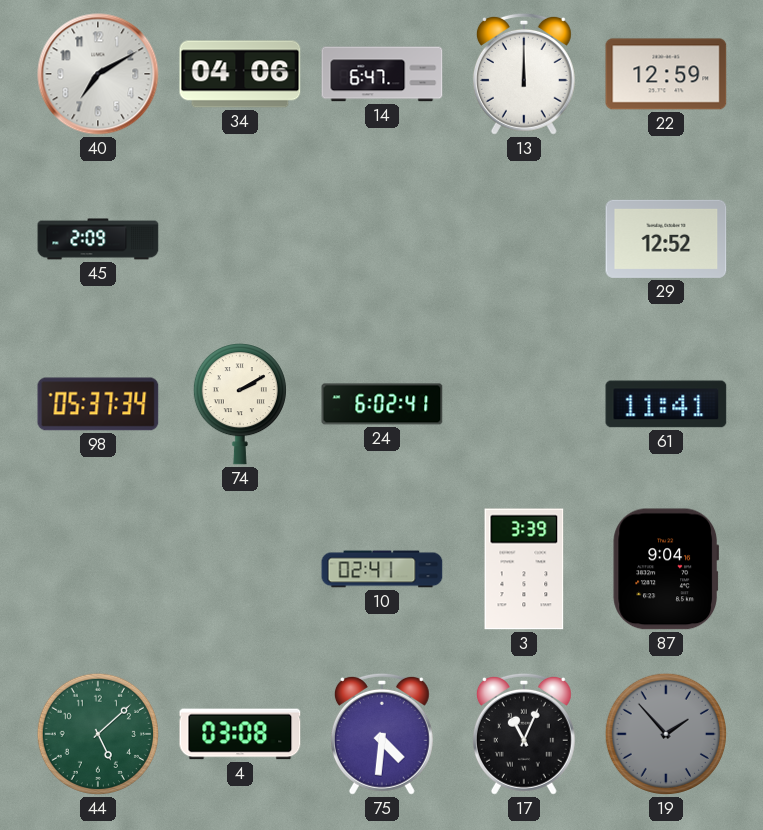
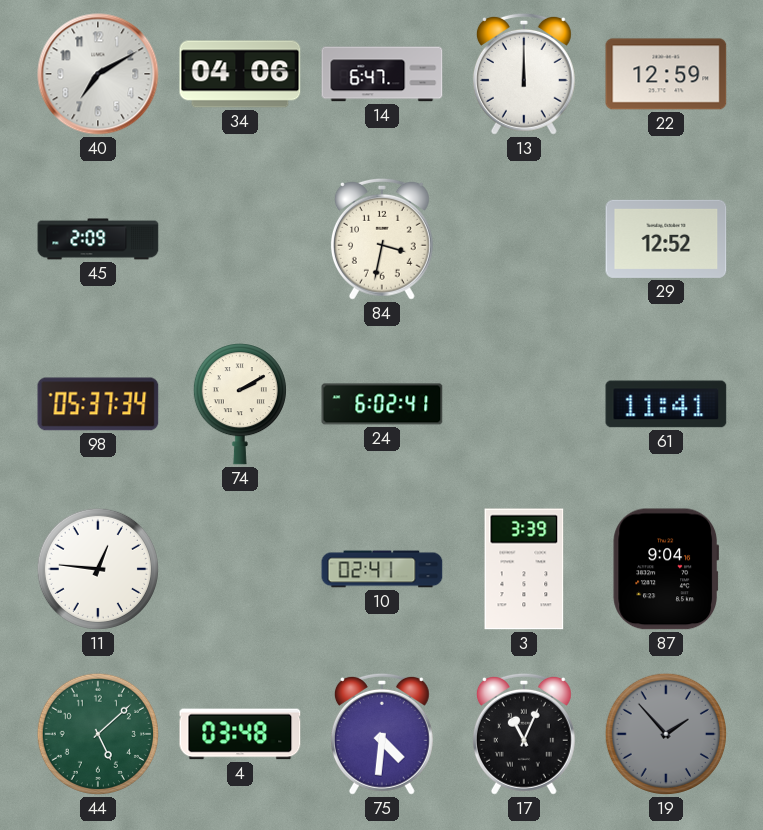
84: none -> 3:32 (382, 239)
11: none -> 12:46 (98, 569)
4: 03:08 -> 03:48 (240, 734)
